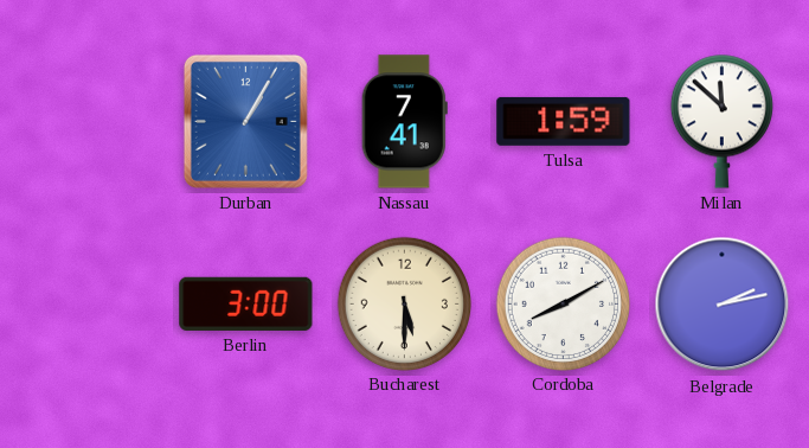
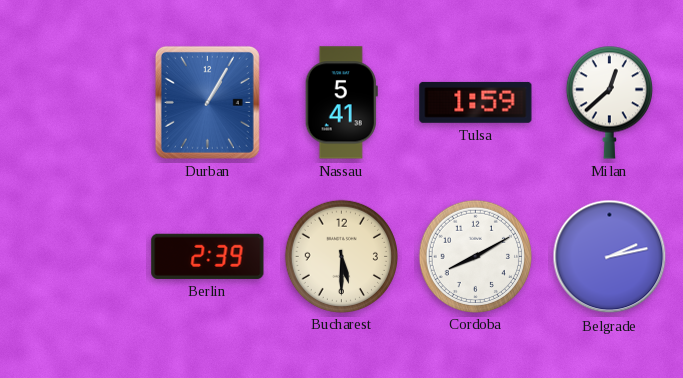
Nassau: 7:41 -> 5:41 (341, 103)
Milan: 11:52 -> 12:38 (609, 102)
Berlin: 3:00 -> 2:39 (208, 256)
